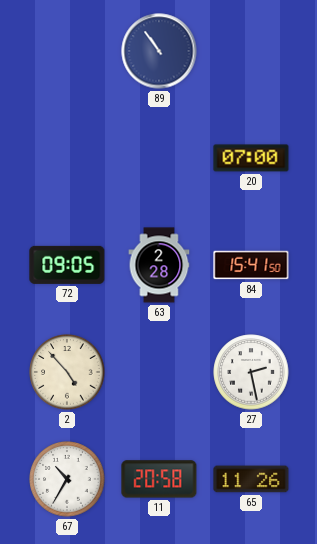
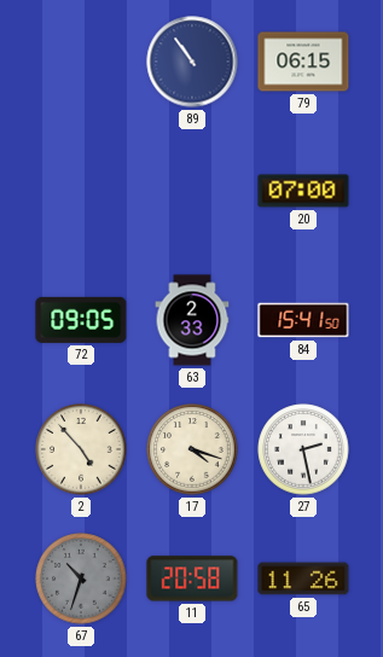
79: none -> 06:15 (303, 62)
63: 2:28 -> 2:33 (192, 320)
17: none -> 4:18 (192, 449)
67: 10:35 -> 10:33 (81, 578)
67 dial: white -> grey (81, 578)
